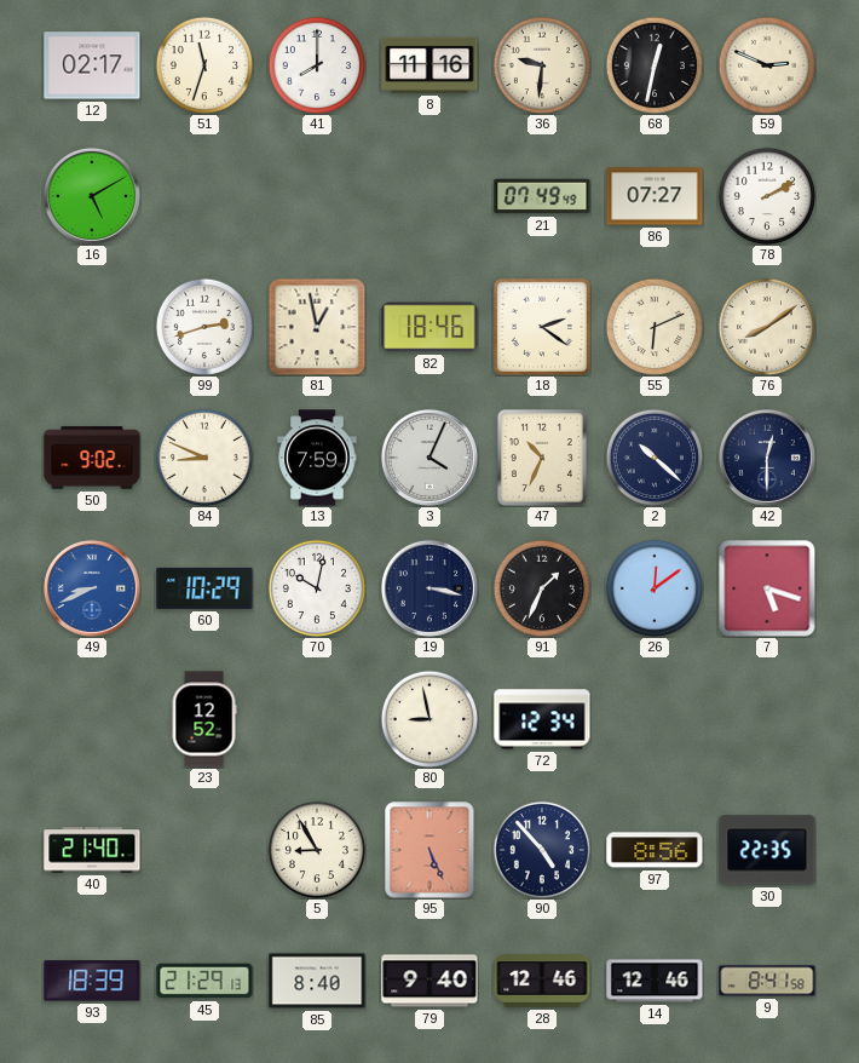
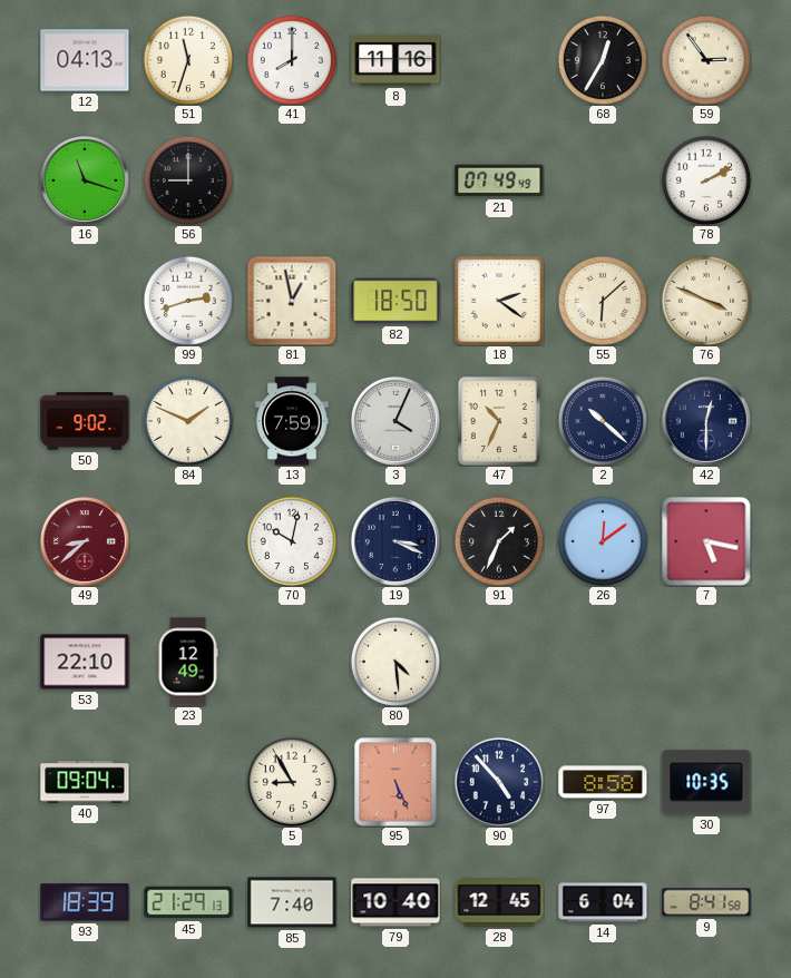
12: 02:17 -> 04:13 (85, 60)
36: 9:31 -> none (541, 64)
68: 12:32 -> 12:35 (602, 59)
59: 2:49 -> 2:54 (705, 59)
16: 5:10 -> 11:18 (85, 180)
56: none -> 9:00 (187, 179)
86: 07:27 -> none (655, 196)
82: 18:46 -> 18:50 (395, 301)
55: 6:11 -> 6:08 (602, 300)
76: 8:09 -> 3:49 (705, 300)
84: 8:49 -> 1:49 (187, 420)
49: 8:41 -> 8:38 (85, 541)
49 dial: blue -> burgundy (85, 541)
60: 10:29 -> none (204, 588)
19: 3:17 -> 3:19 (395, 541)
7: 5:18 -> 5:17 (706, 541)
53: none -> 22:10 (85, 662)
23: 12:52 -> 12:49 (188, 662)
80: 8:58 -> 4:29 (394, 661)
72: 12:34 -> none (542, 719)
40: 21:40 -> 09:04 (85, 782)
97: 8:56 -> 8:58 (603, 782)
30: 22:35 -> 10:35 (706, 782)
85: 8:40 -> 7:40 (292, 902)
79: 9:40 -> 10:40 (395, 902)
28: 12:46 -> 12:45 (499, 902)
14: 12:46 -> 6:04 (603, 902)
